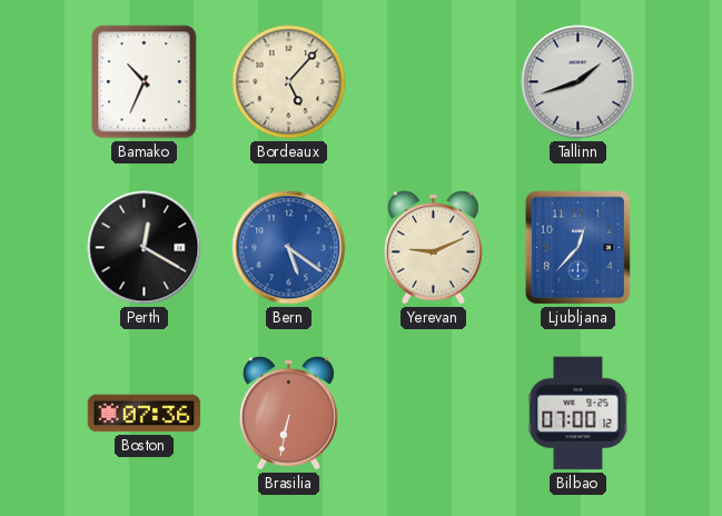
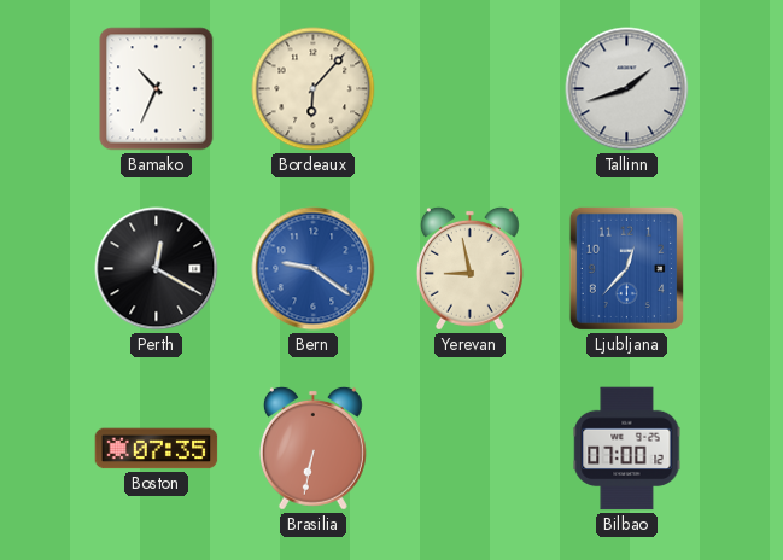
Bordeaux: 5:07 -> 6:07 (314, 89)
Bern: 5:21 -> 9:21 (314, 269)
Yerevan: 9:11 -> 8:58 (469, 268)
Boston: 07:36 -> 07:35 (157, 449)
